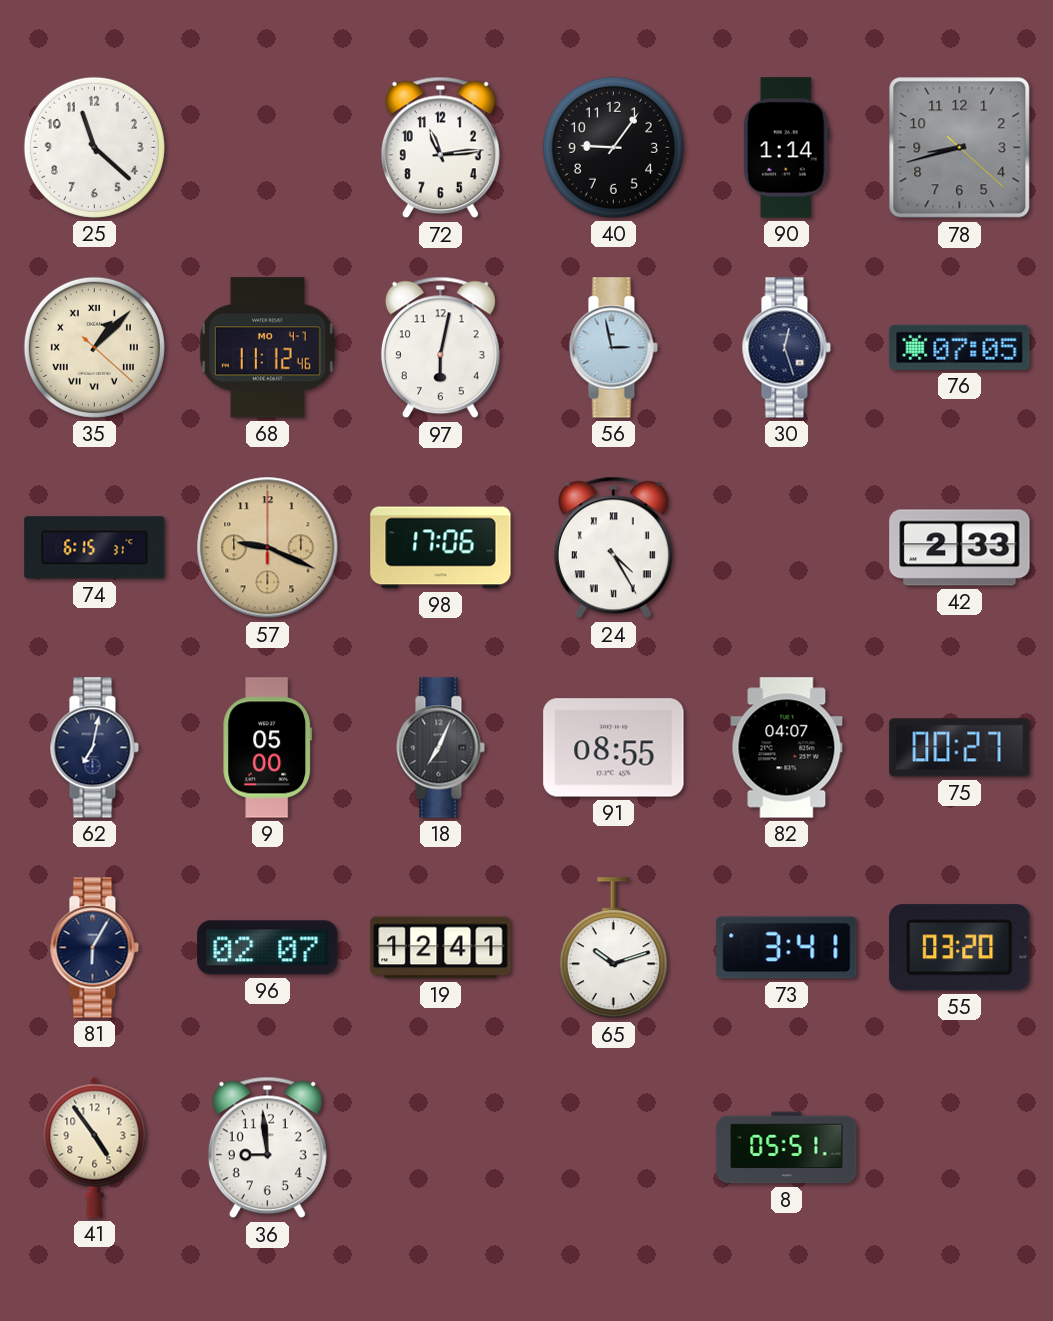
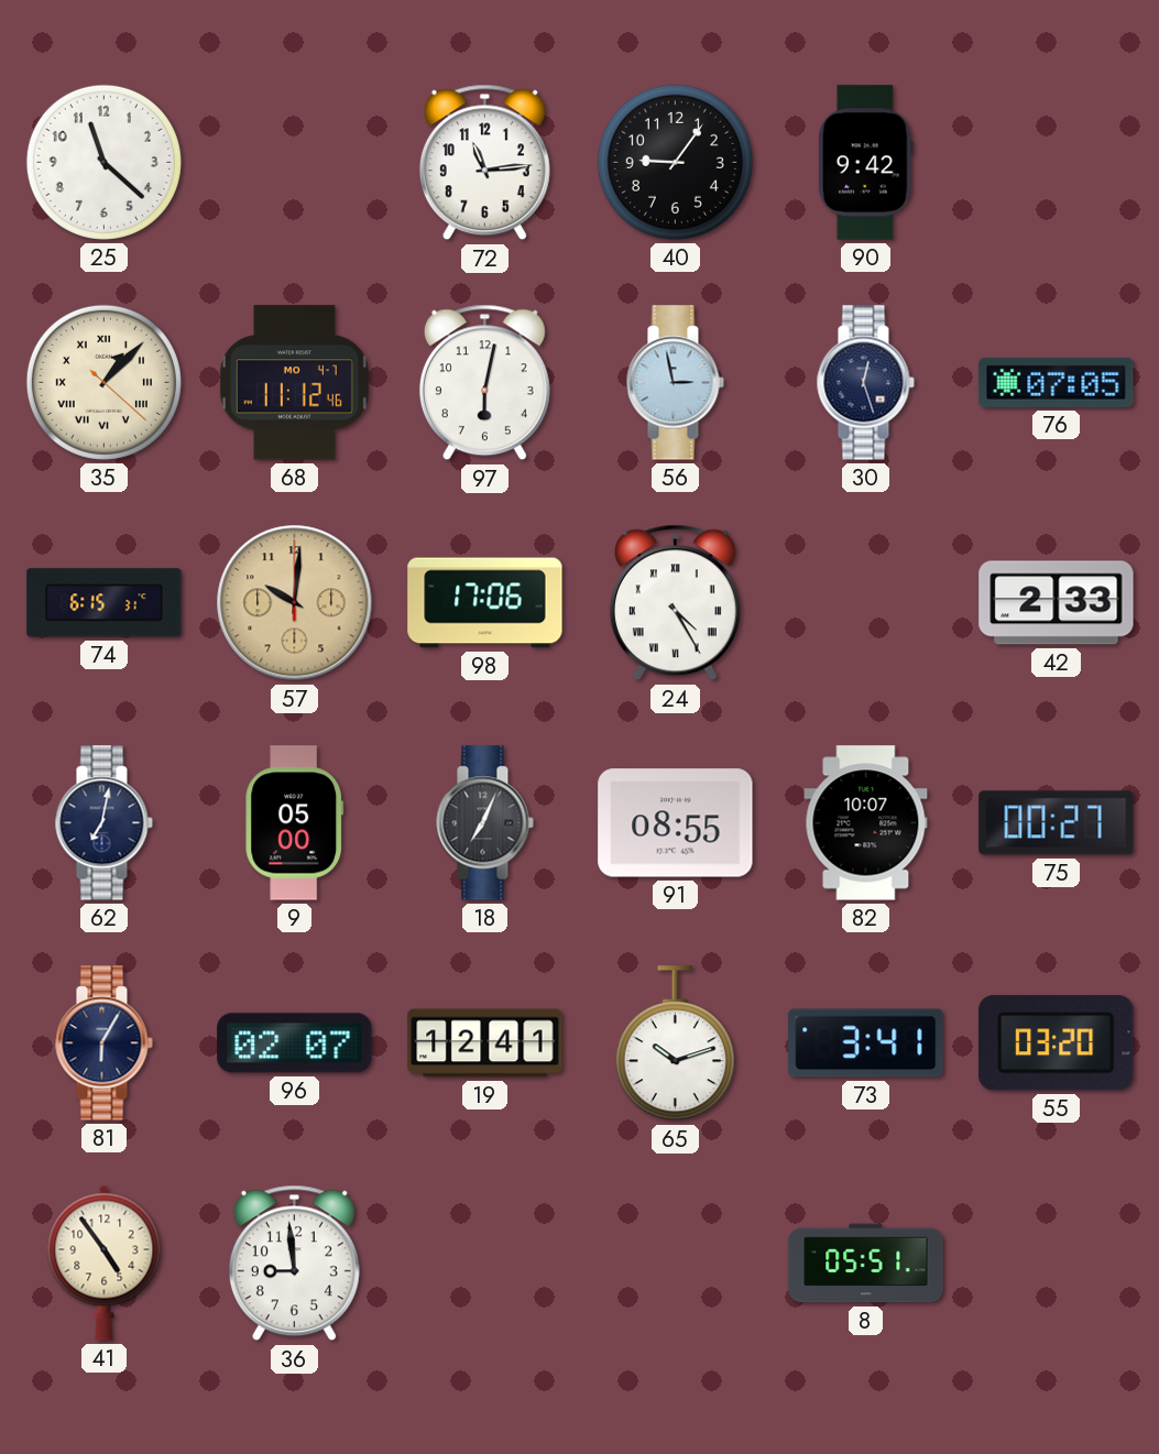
90: 1:14 -> 9:42 (865, 163)
78: 8:42 -> none (960, 148)
57: 9:19 -> 10:01 (295, 603)
82: 04:07 -> 10:07 (866, 823)
